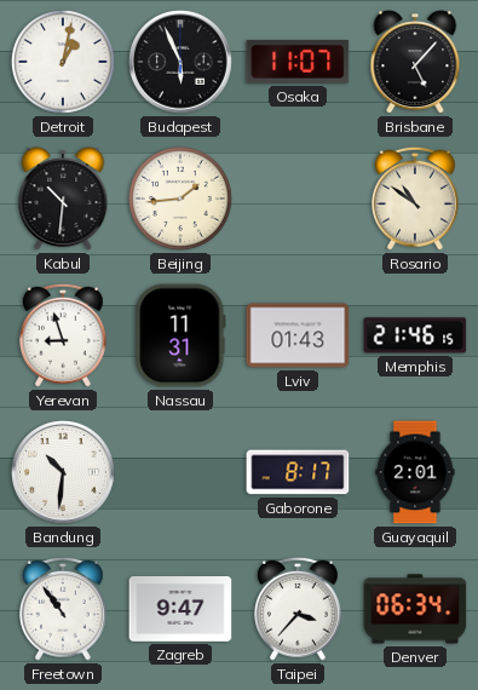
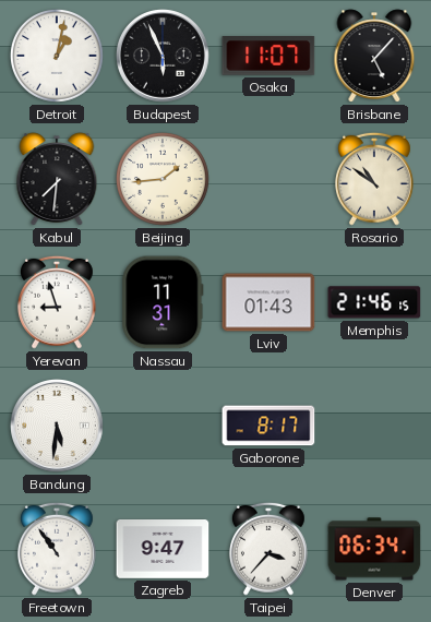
Kabul: 10:31 -> 7:31 (57, 179)
Bandung: 10:31 -> 5:31 (57, 426)
Guayaquil: 2:01 -> none (415, 472)
